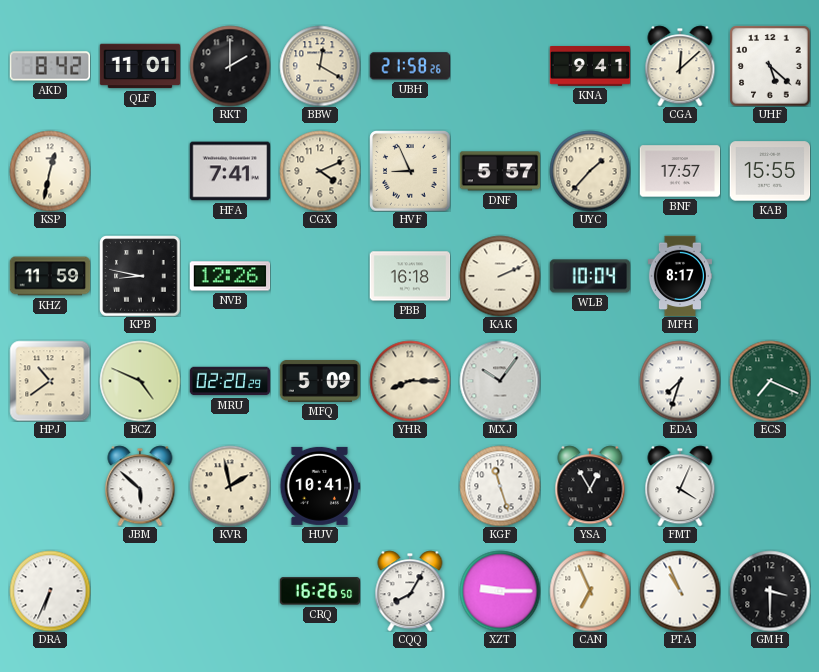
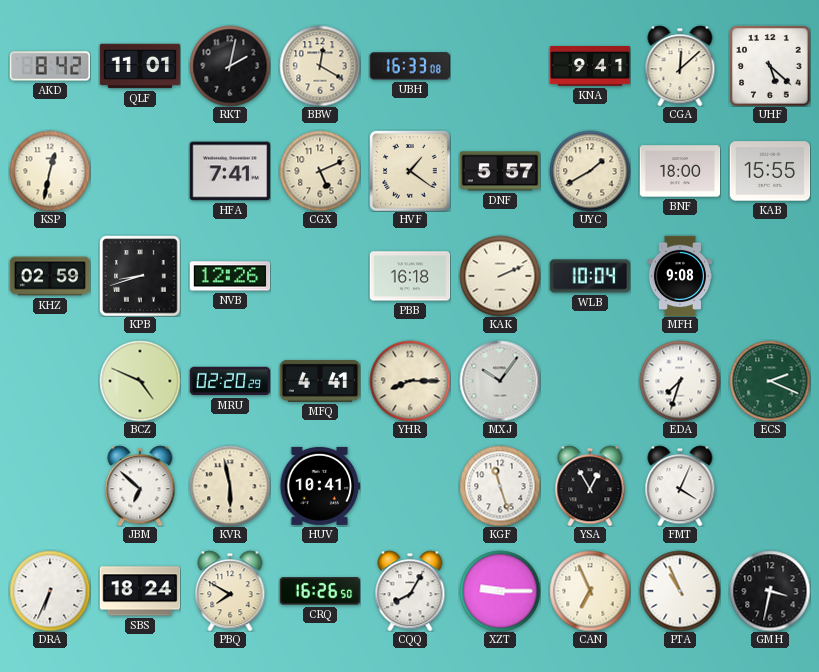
RKT: 2:00 -> 2:02 (230, 66)
UBH: 21:58 -> 16:33 (410, 66)
CGX: 4:11 -> 5:11 (320, 171)
HVF: 8:56 -> 1:21 (410, 171)
UYC: 1:37 -> 1:40 (590, 171)
BNF: 17:57 -> 18:00 (680, 171)
KHZ: 11:59 -> 02:59 (50, 276)
KPB: 8:47 -> 8:42 (140, 276)
MFH: 8:17 -> 9:08 (680, 276)
HPJ: 10:39 -> none (50, 381)
MFQ: 5:09 -> 4:41 (320, 381)
ECS: 7:19 -> 2:19 (770, 381)
JBM: 5:52 -> 6:52 (140, 486)
KVR: 1:58 -> 5:58 (230, 486)
SBS: none -> 18:24 (140, 591)
PBQ: none -> 7:50 (230, 591)
GMH: 3:30 -> 3:32 (770, 591)
